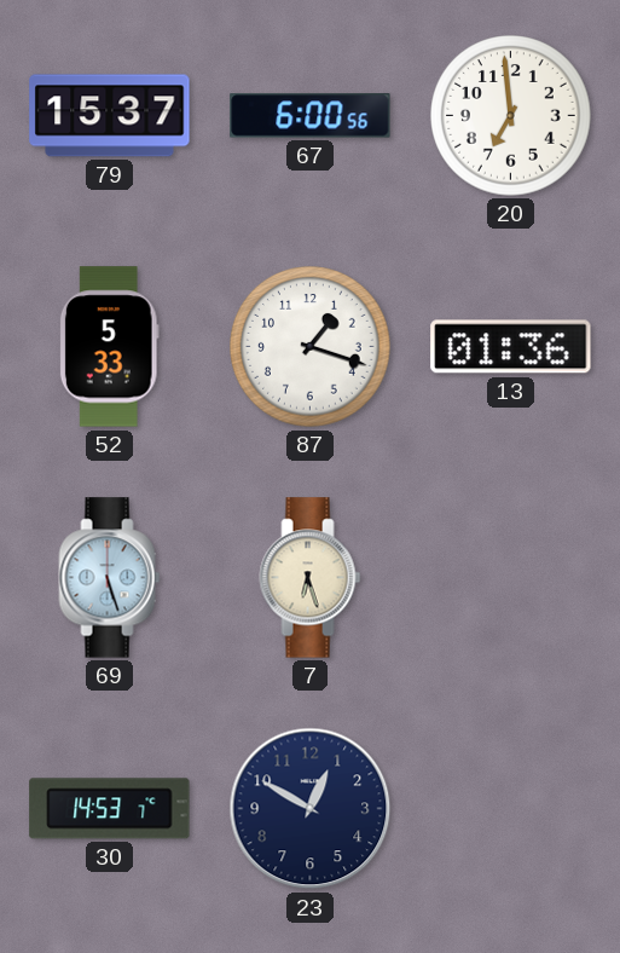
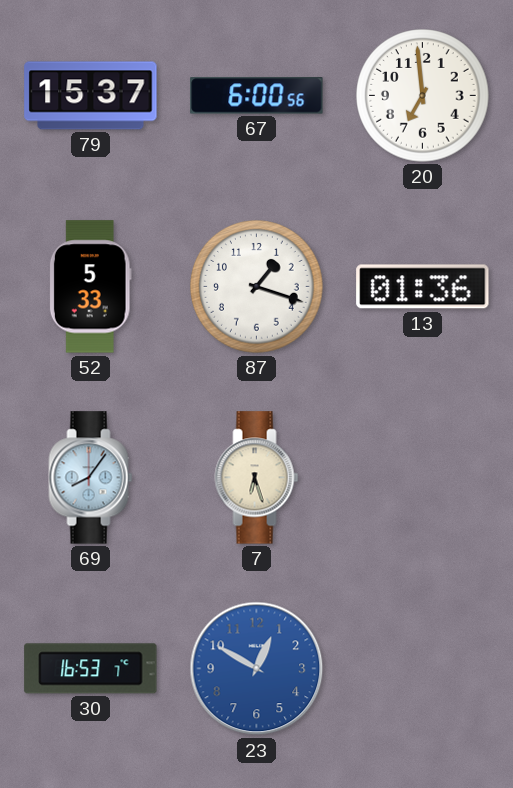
69: 5:27 -> 8:06 (91, 478)
30: 14:53 -> 16:53 (91, 669)
23 dial: navy -> blue (257, 669)
